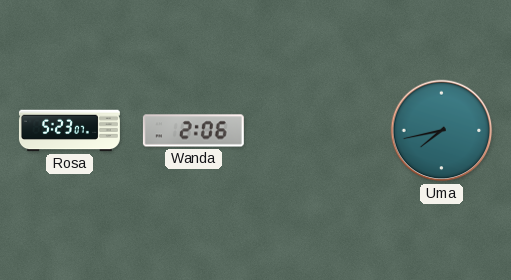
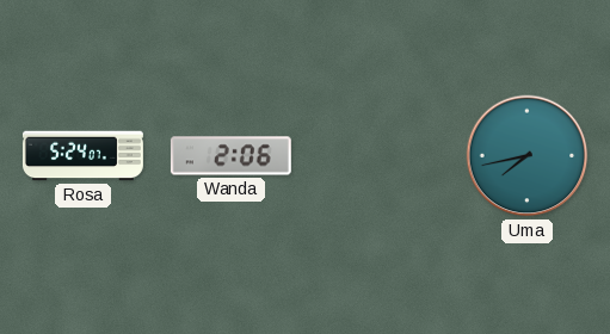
Rosa: 5:23 -> 5:24 (84, 156)
